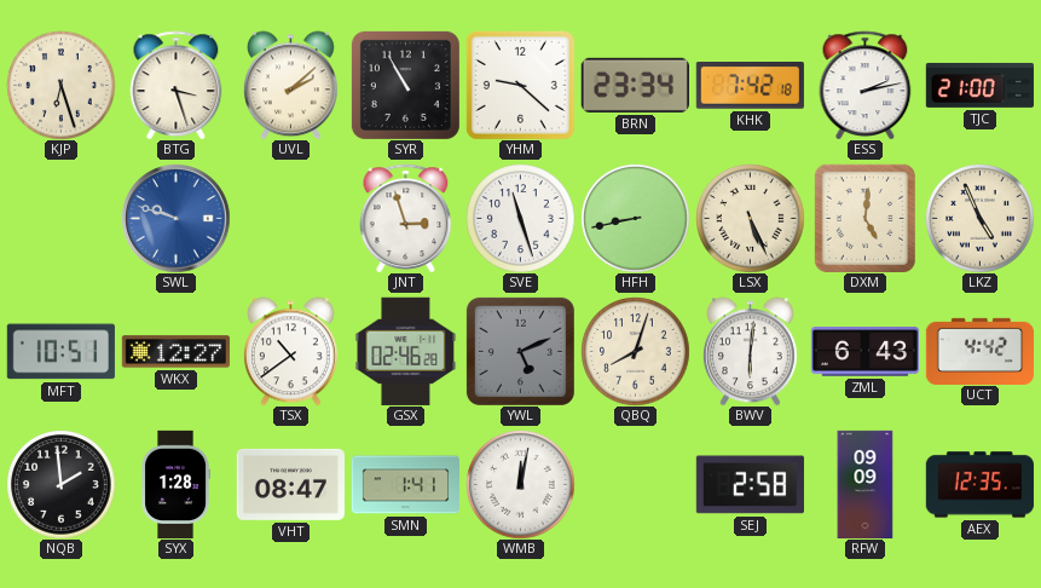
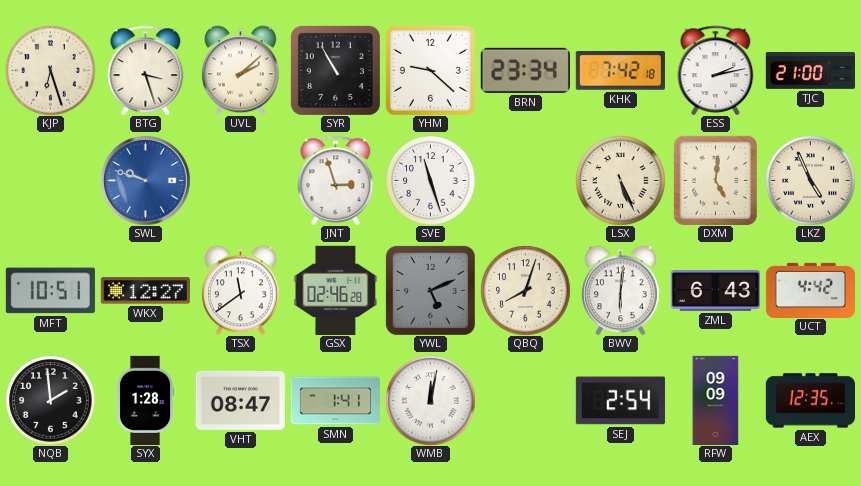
HFH: 8:43 -> none (635, 218)
TSX: 10:39 -> 11:39 (240, 290)
SEJ: 2:58 -> 2:54 (620, 401)
